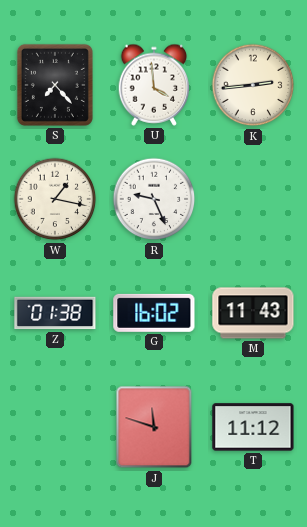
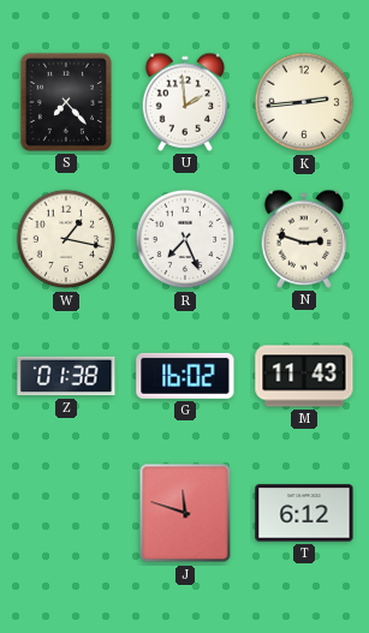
U: 3:59 -> 1:59 (185, 102)
R: 9:26 -> 7:26 (185, 239)
N: none -> 2:48 (304, 239)
T: 11:12 -> 6:12 (304, 513)
